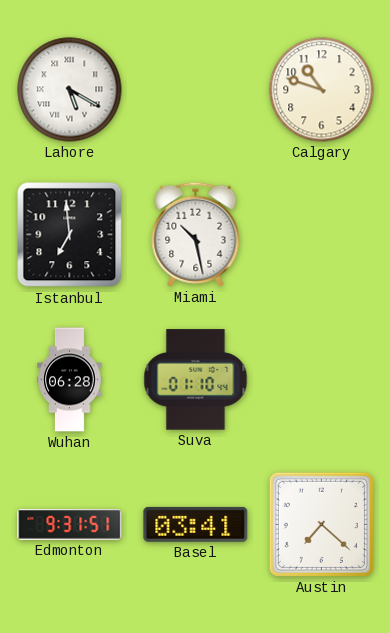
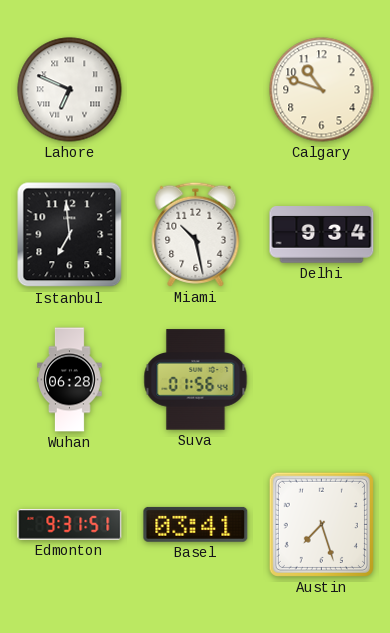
Lahore: 5:20 -> 6:49 (70, 90)
Delhi: none -> 9:34 (322, 235)
Suva: 01:10 -> 01:56 (196, 380)
Austin: 7:22 -> 7:27 (321, 524)
